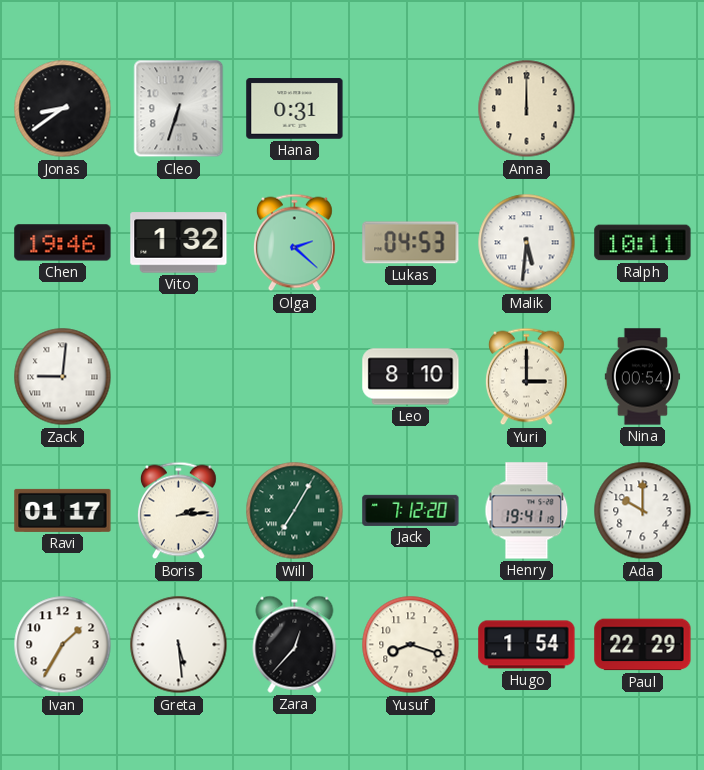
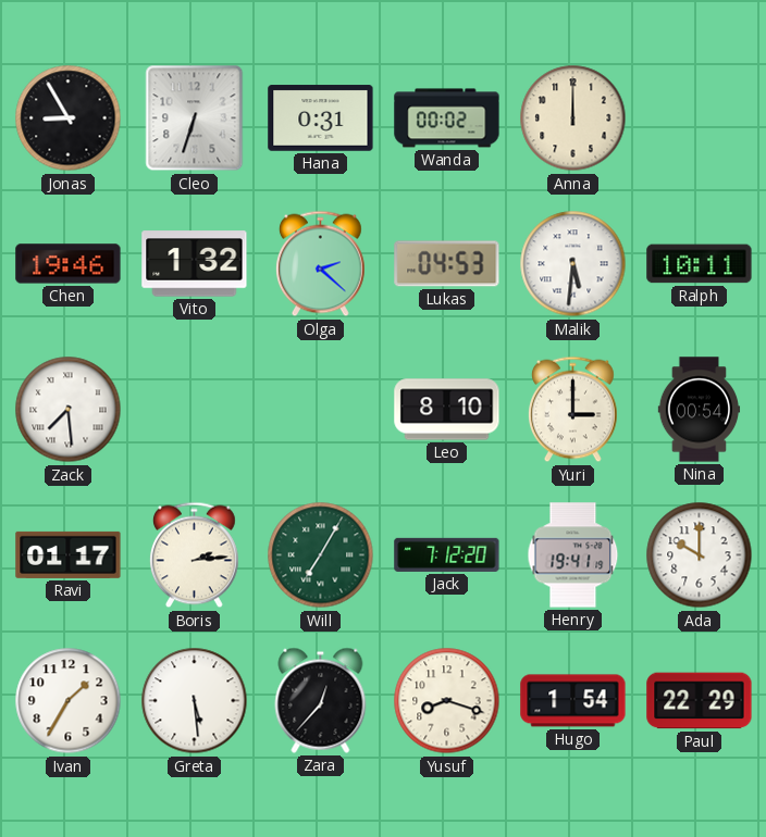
Jonas: 8:39 -> 8:55 (69, 118)
Wanda: none -> 00:02 (447, 118)
Zack: 9:01 -> 7:29 (69, 410)
